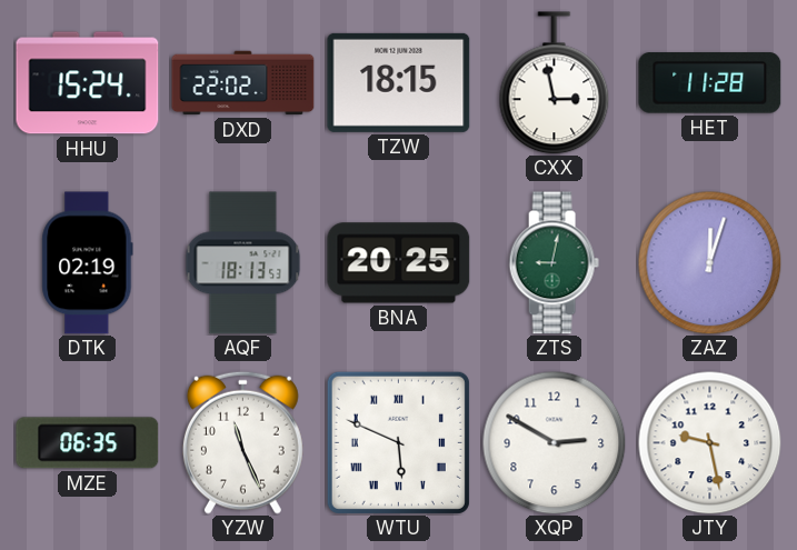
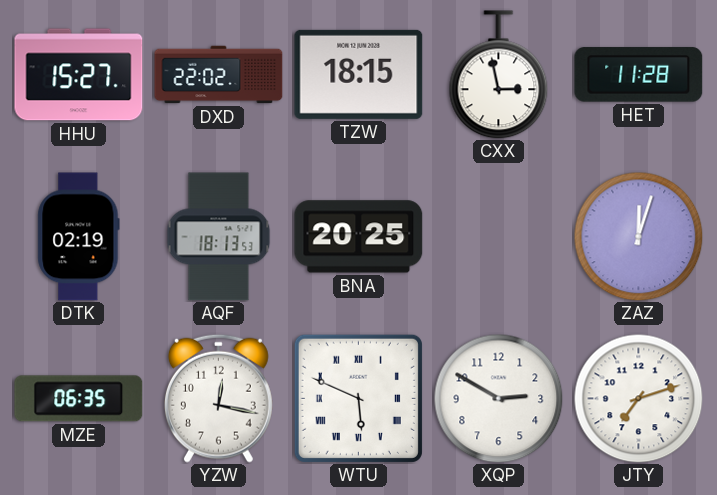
HHU: 15:24 -> 15:27 (79, 75)
ZTS: 9:02 -> none (554, 263)
YZW: 11:26 -> 12:17 (218, 398)
JTY: 9:28 -> 7:12 (638, 398)
